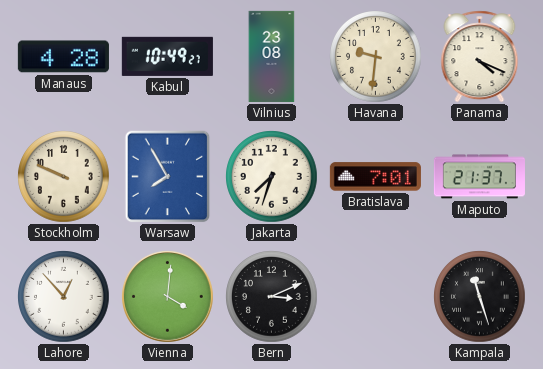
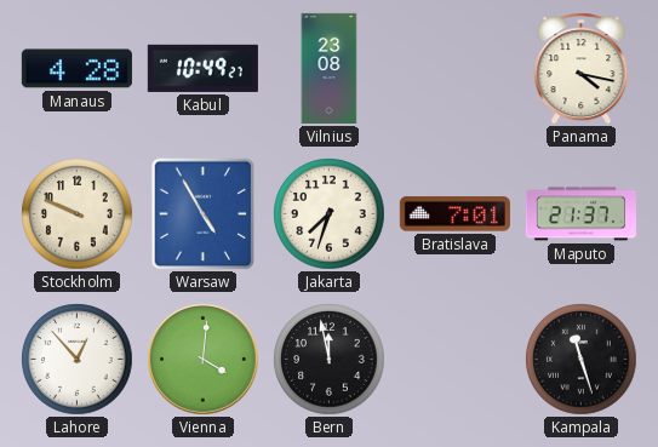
Havana: 9:31 -> none (376, 57)
Panama: 4:19 -> 4:17 (582, 69)
Warsaw: 7:55 -> 4:55 (204, 214)
Bern: 3:11 -> 11:58 (330, 360)
